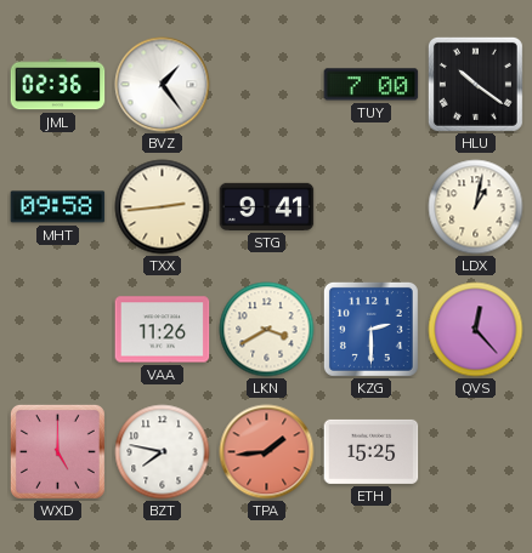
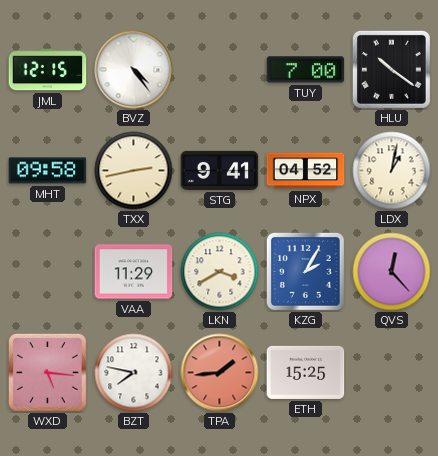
JML: 02:36 -> 12:15 (48, 70)
BVZ: 1:24 -> 4:24 (134, 70)
TXX: 2:44 -> 2:43 (134, 171)
NPX: none -> 04:52 (306, 171)
VAA: 11:26 -> 11:29 (134, 272)
KZG: 2:30 -> 2:05 (305, 271)
WXD: 5:00 -> 5:16 (47, 372)
